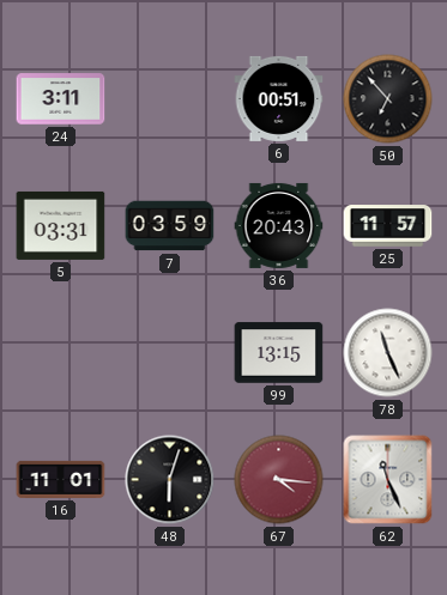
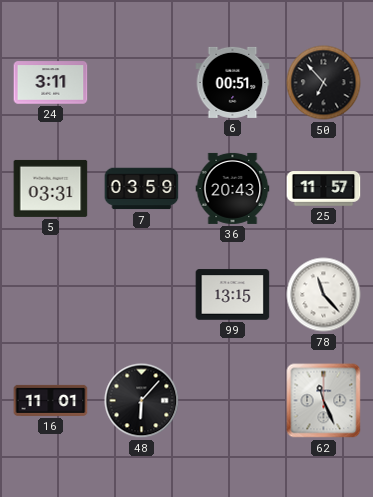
78: 11:26 -> 11:23 (324, 295)
48: 6:03 -> 6:07 (142, 401)
67: 4:16 -> none (279, 480)
